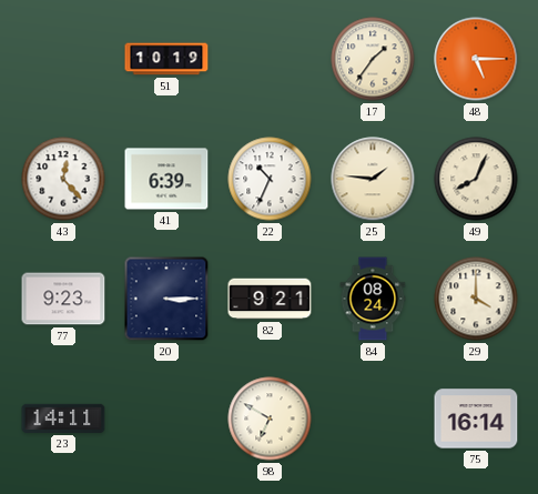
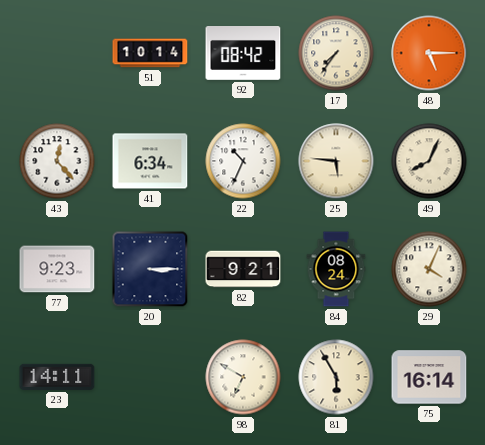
51: 10:19 -> 10:14 (150, 53)
92: none -> 08:42 (243, 54)
17: 1:36 -> 7:36 (336, 53)
41: 6:39 -> 6:34 (150, 161)
25: 1:46 -> 5:46 (336, 161)
29: 4:00 -> 4:04 (429, 269)
81: none -> 5:55 (336, 377)
